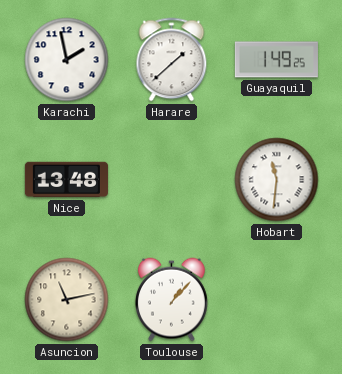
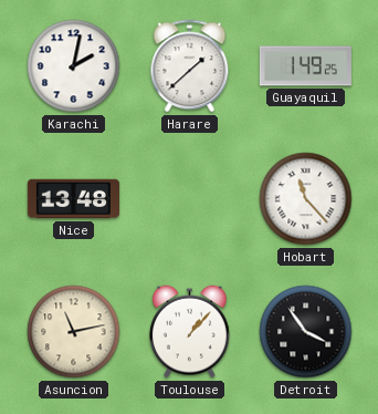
Karachi: 1:58 -> 2:02 (74, 66)
Hobart: 11:31 -> 11:23 (306, 199)
Detroit: none -> 3:54 (306, 332)
